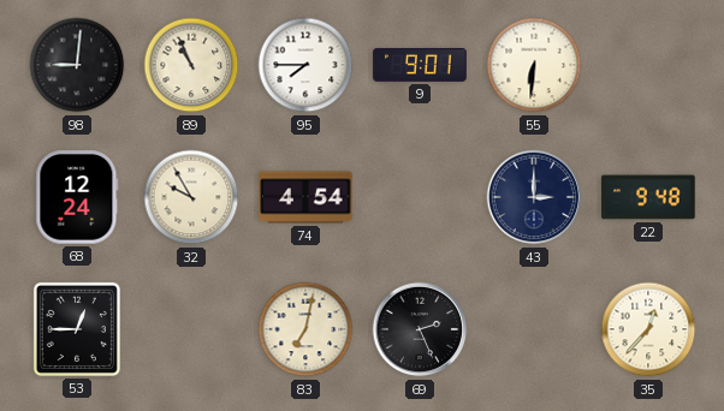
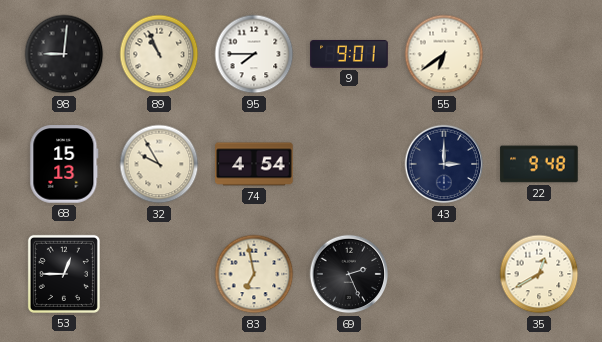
55: 6:31 -> 6:39 (444, 54)
68: 12:24 -> 15:13 (64, 164)
83: 7:02 -> 6:58 (254, 274)
35: 12:37 -> 12:40 (539, 274)
